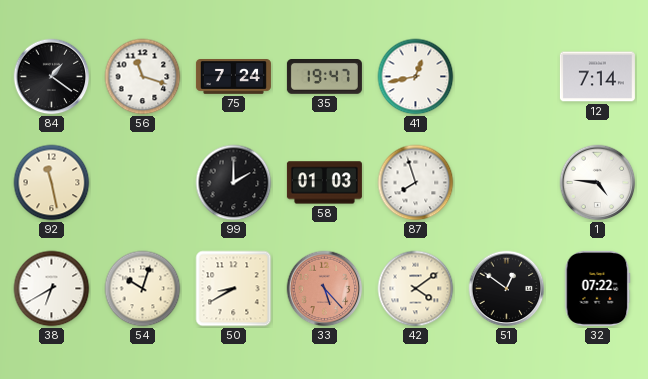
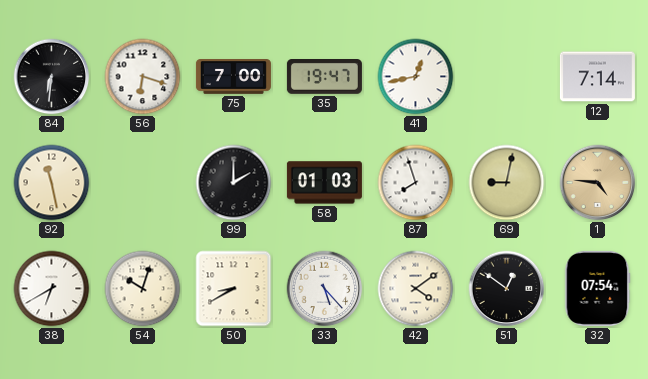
84: 1:21 -> 6:31 (52, 77)
56: 11:18 -> 6:18 (143, 77)
75: 7:24 -> 7:00 (233, 77)
69: none -> 9:02 (507, 183)
1 dial: white -> champagne (598, 183)
33 dial: salmon -> white (325, 289)
32: 07:22 -> 07:54 (597, 288)
